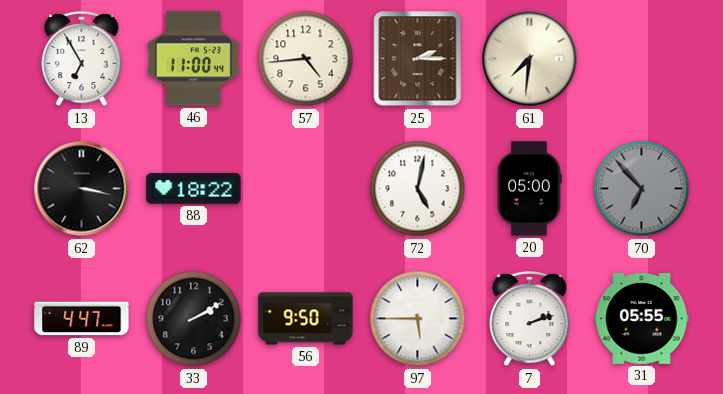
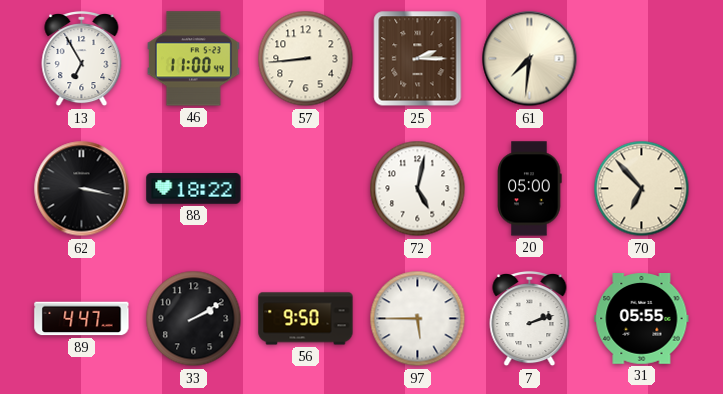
57: 4:44 -> 8:44 (306, 59)
70 dial: grey -> cream (642, 189)
